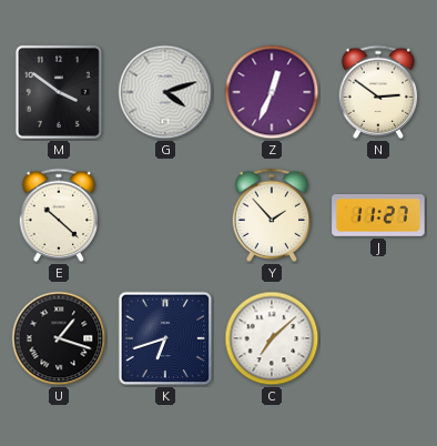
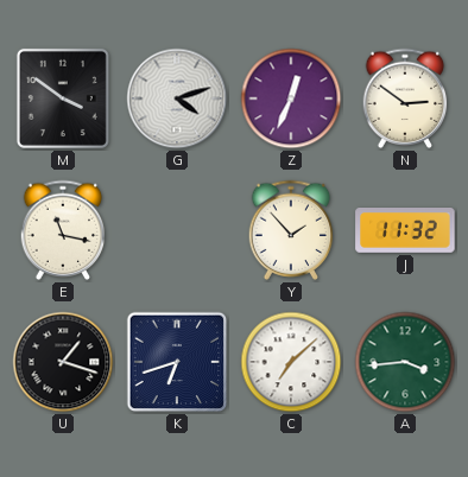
E: 10:22 -> 11:17 (63, 230)
J: 11:27 -> 11:32 (405, 230)
A: none -> 3:44 (405, 362)
